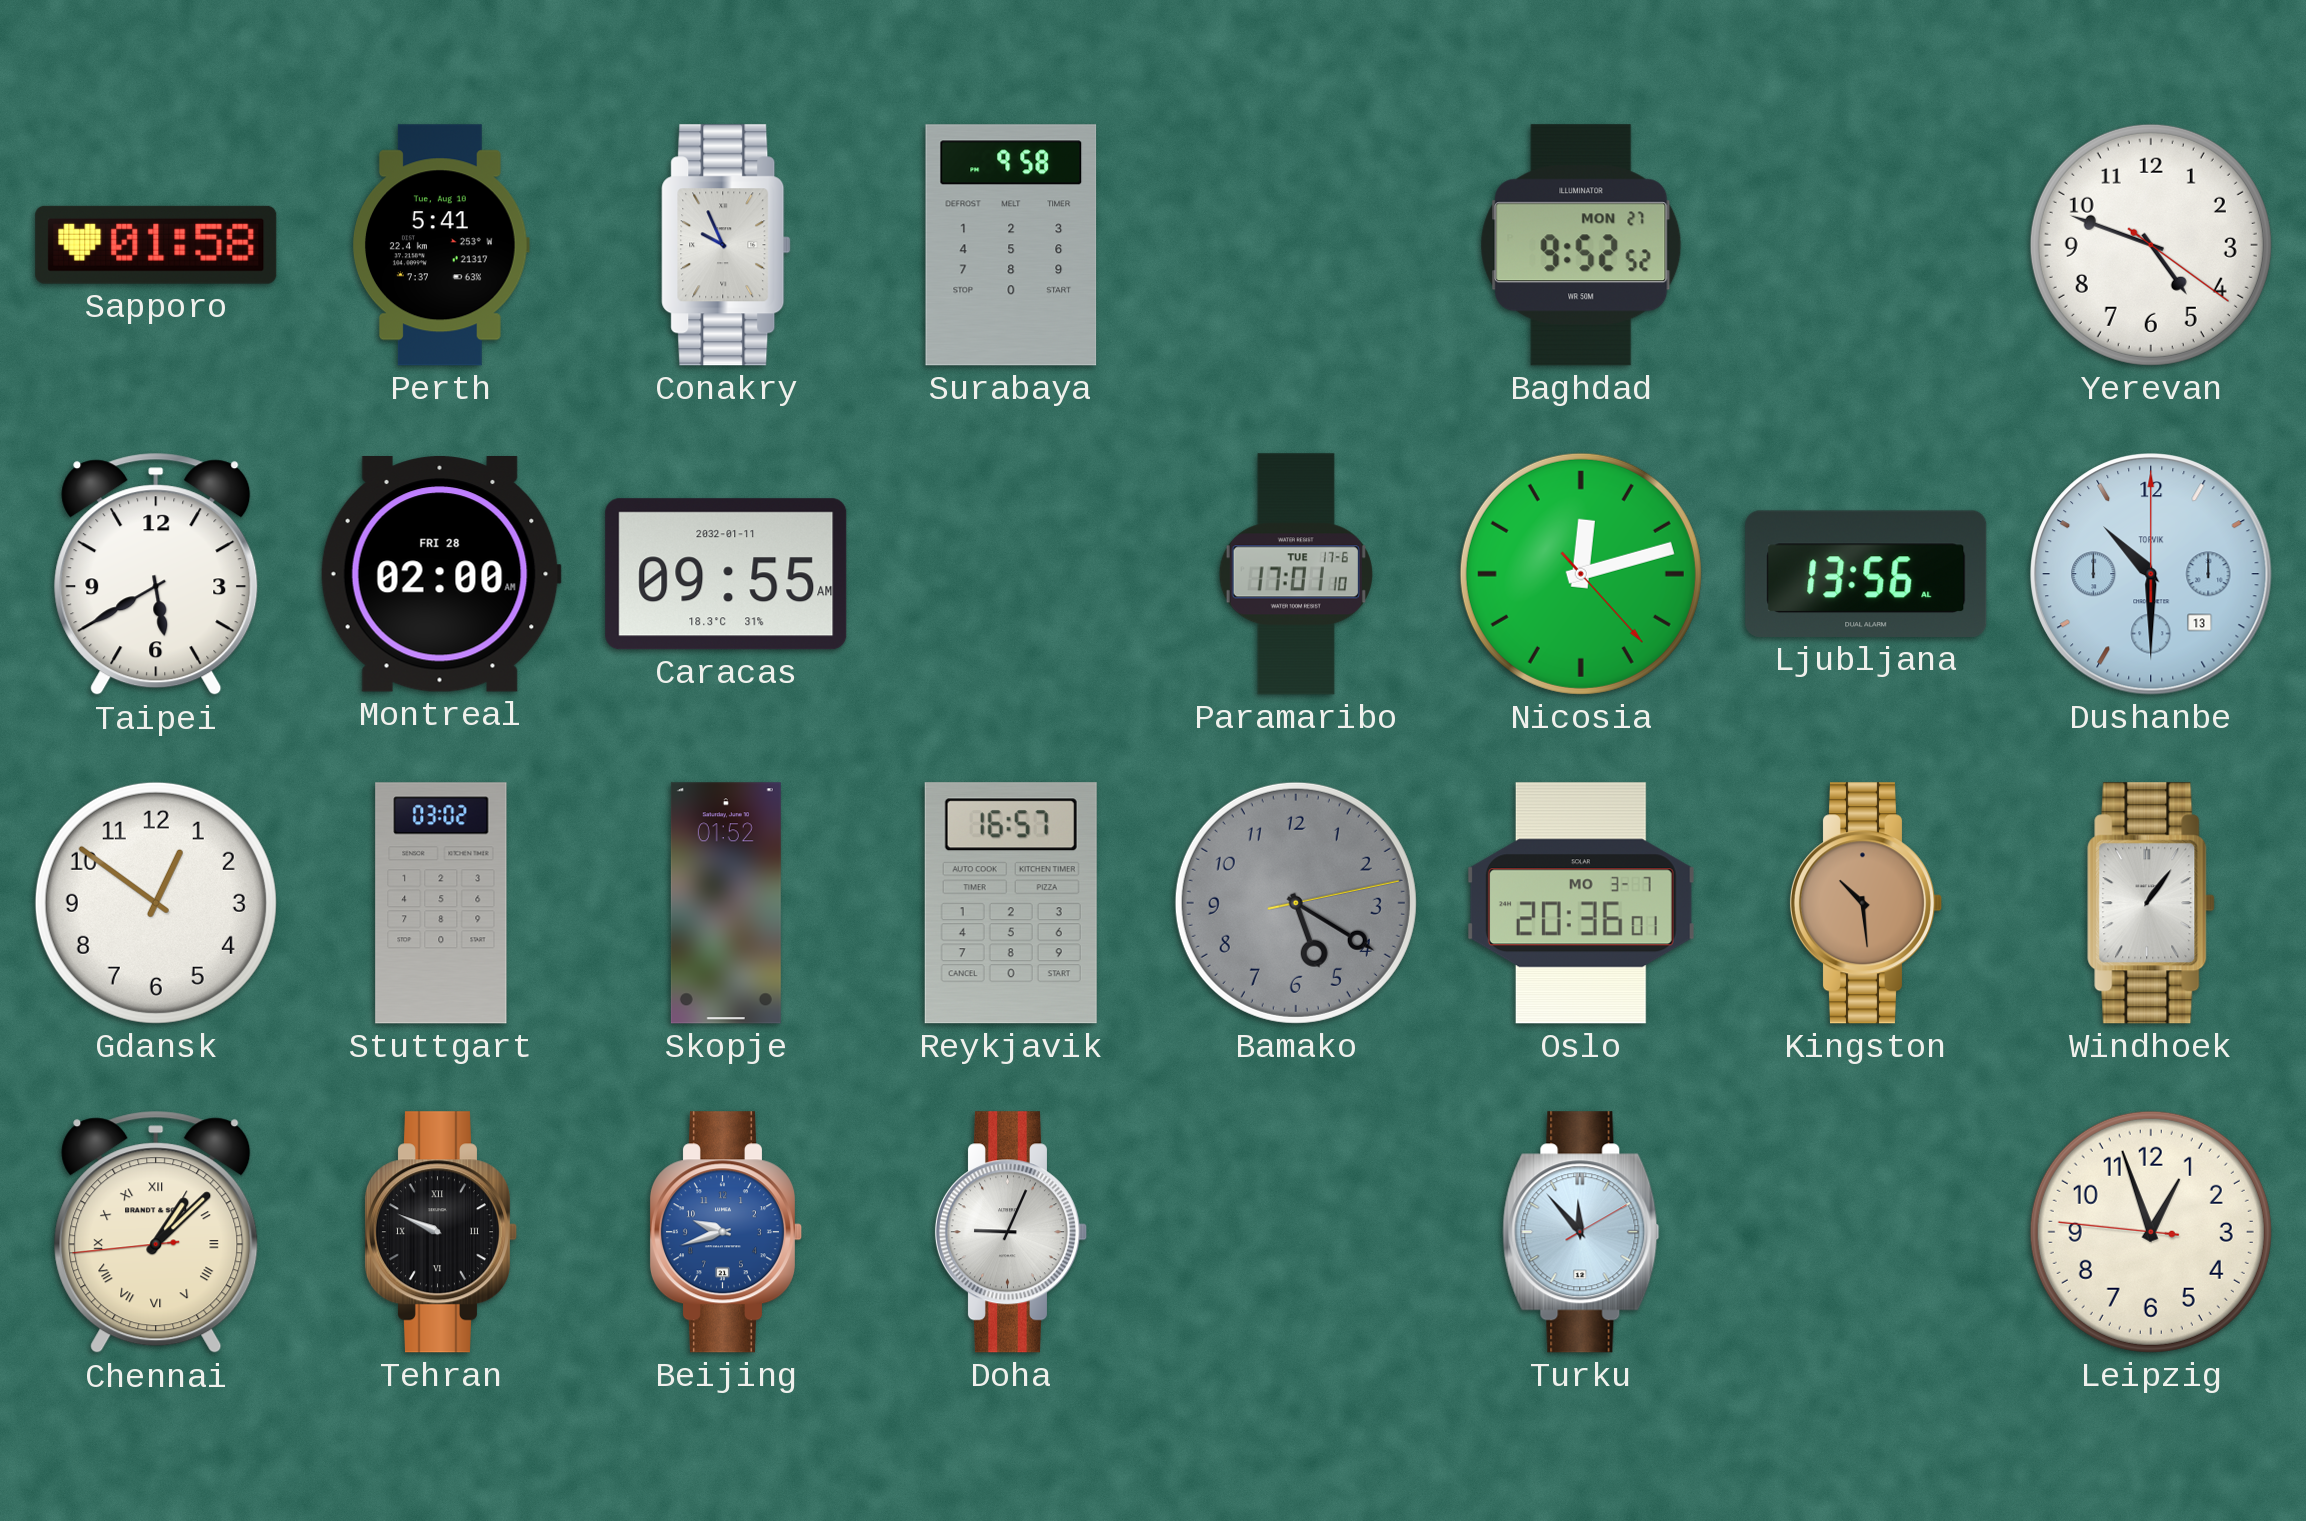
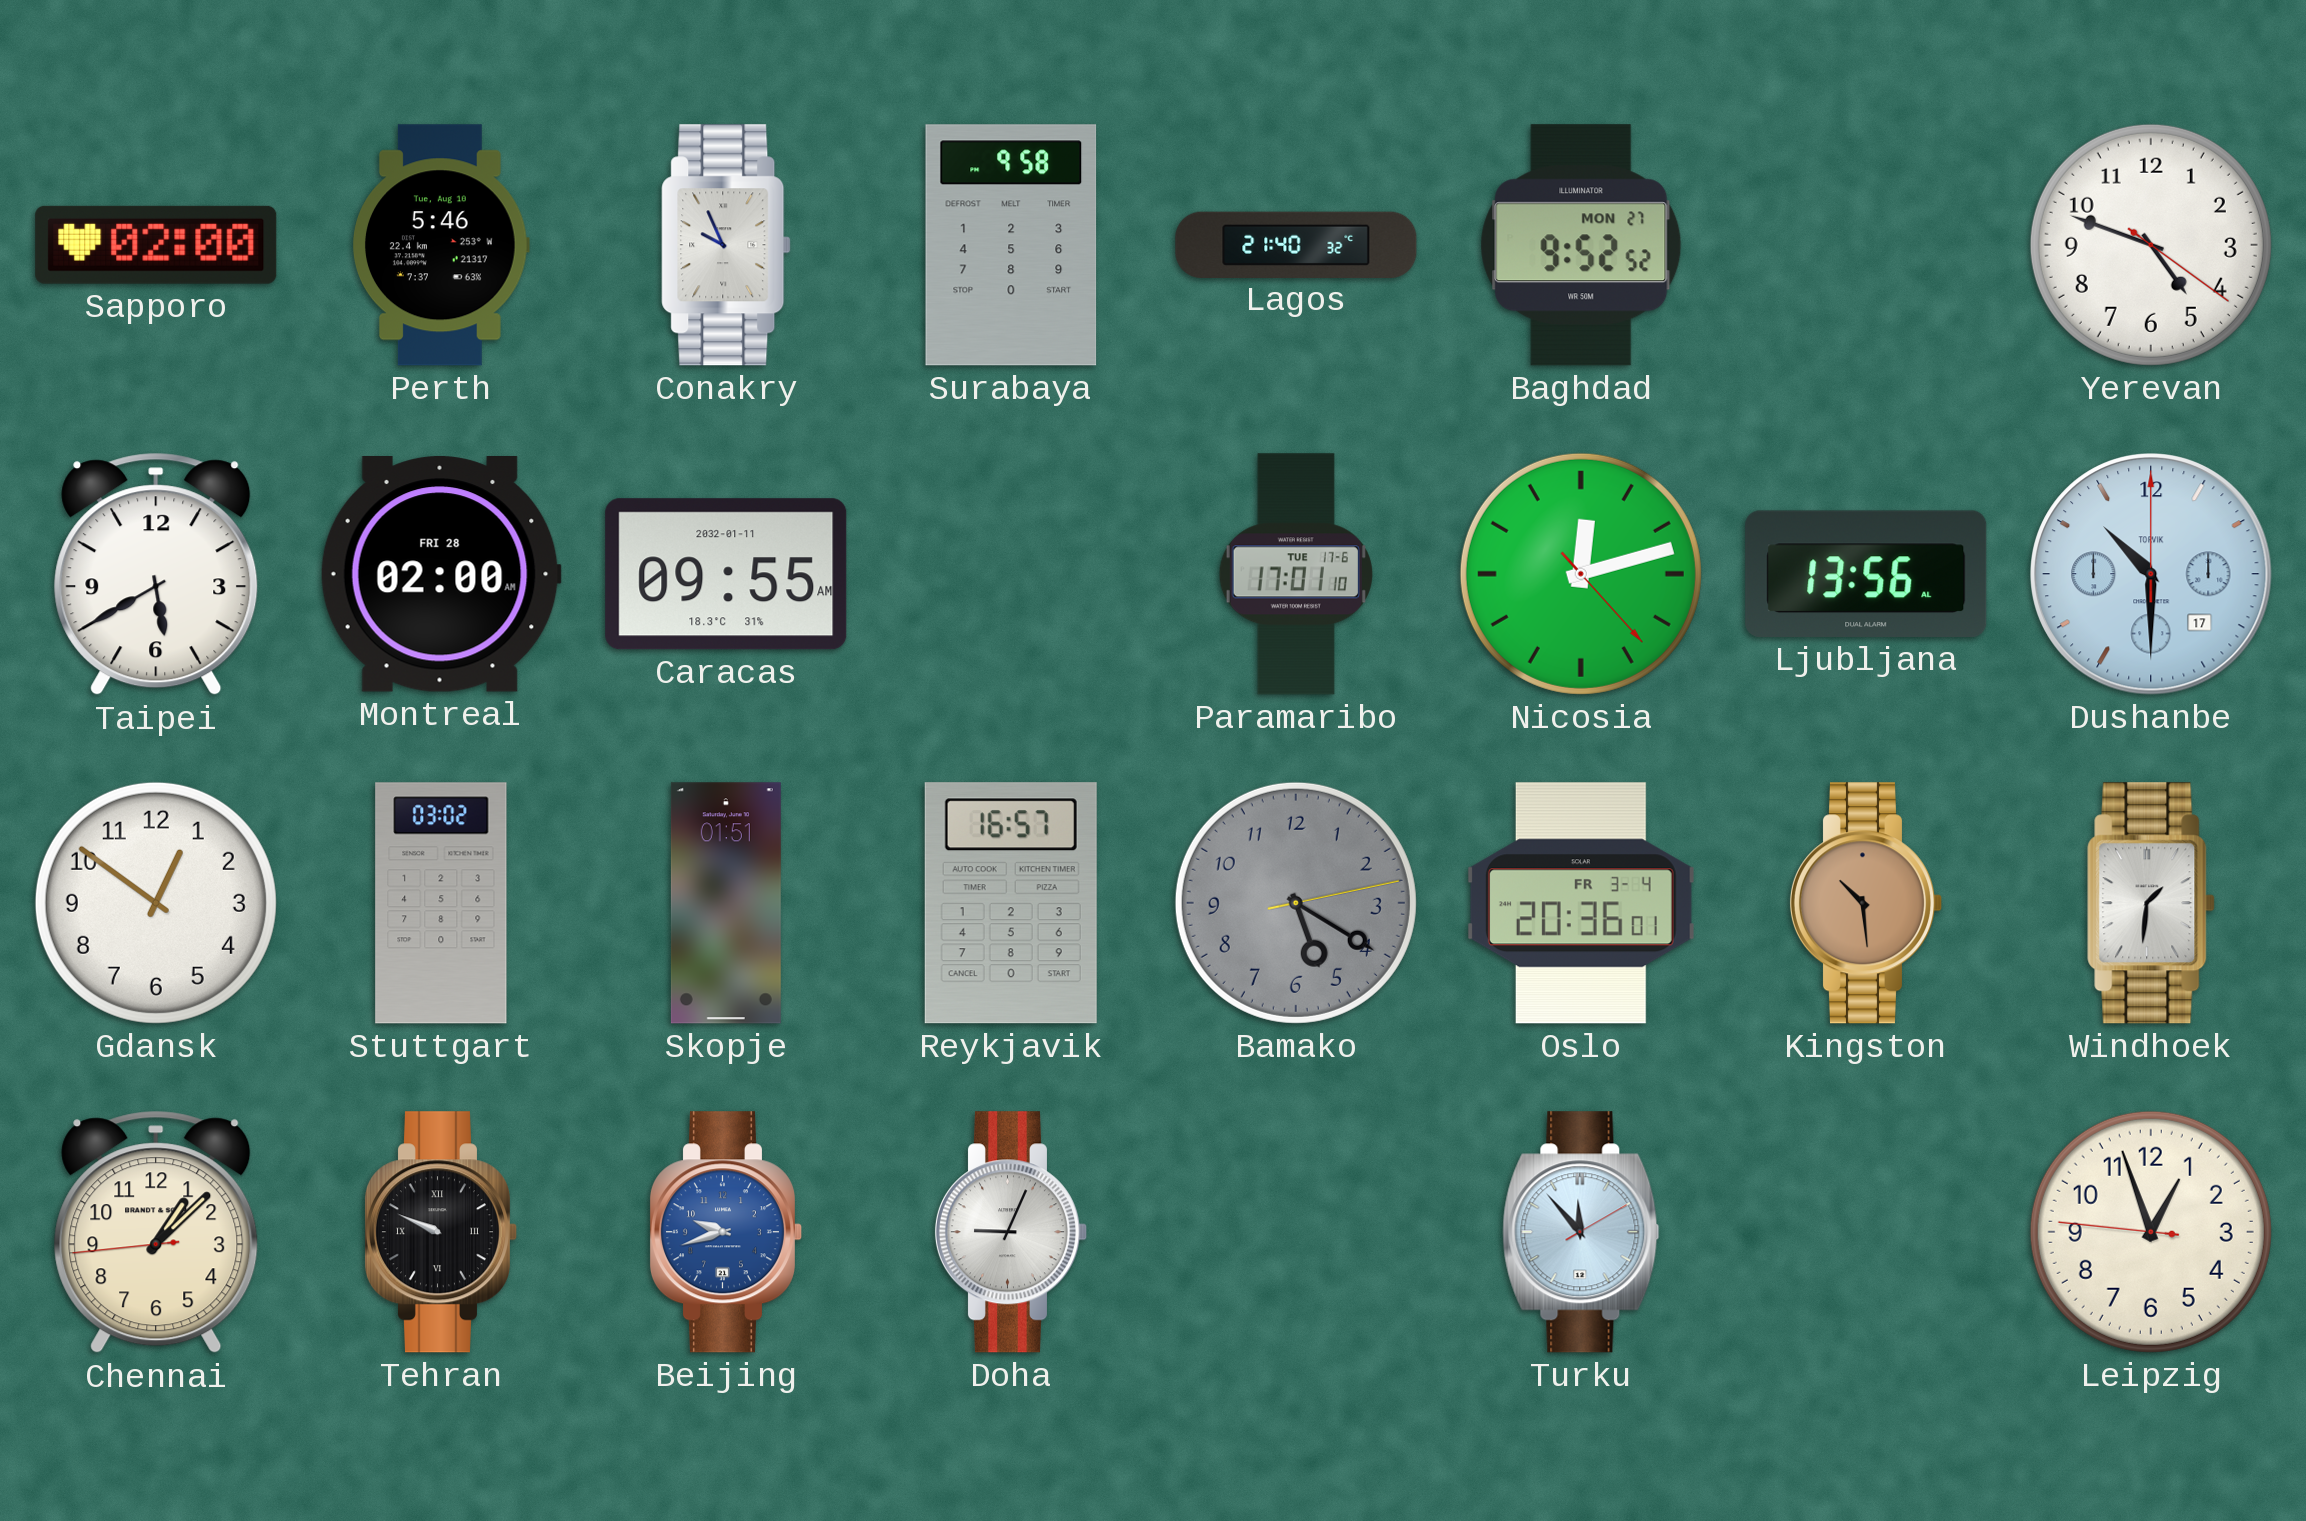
Sapporo: 01:58 -> 02:00 (156, 245)
Perth: 5:41 -> 5:46 (442, 245)
Lagos: none -> 21:40 (1296, 244)
Dushanbe date: 13 -> 17 (2151, 574)
Skopje: 01:52 -> 01:51 (726, 903)
Oslo date: MO 3-7 -> FR 3-4 (1581, 903)
Windhoek: 1:06 -> 1:31 (2151, 903)
Chennai numerals: Roman -> Arabic (156, 1232)
